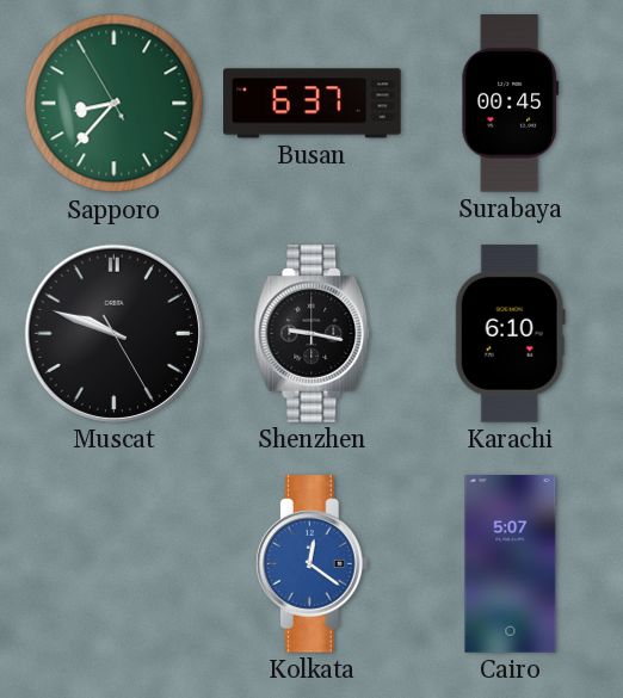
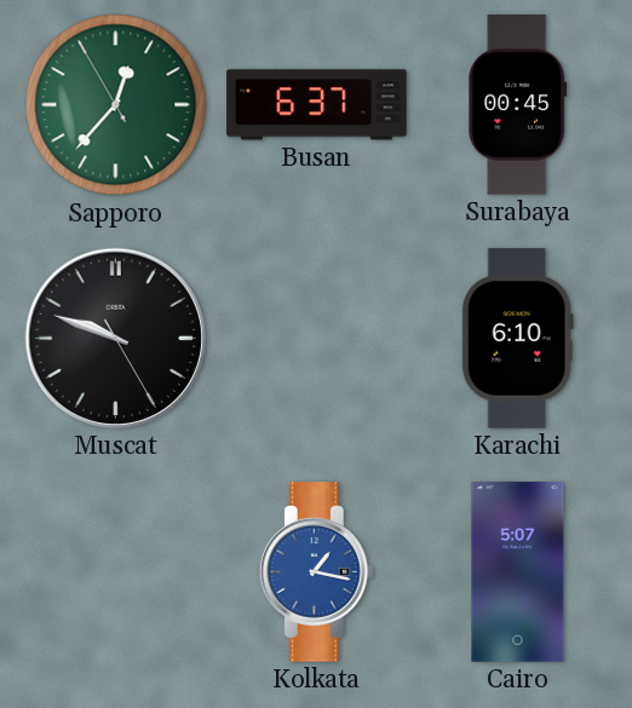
Sapporo: 8:36 -> 12:36 (116, 105)
Shenzhen: 9:17 -> none (313, 334)
Kolkata: 12:21 -> 1:17 (316, 572)
